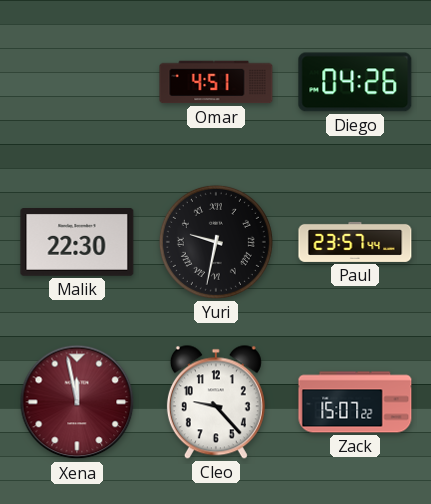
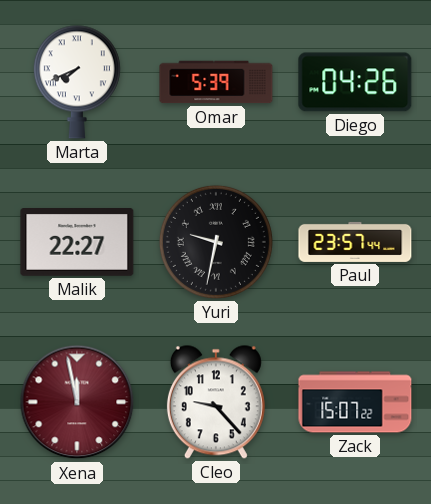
Marta: none -> 7:41 (77, 82)
Omar: 4:51 -> 5:39 (216, 82)
Malik: 22:30 -> 22:27 (77, 243)
